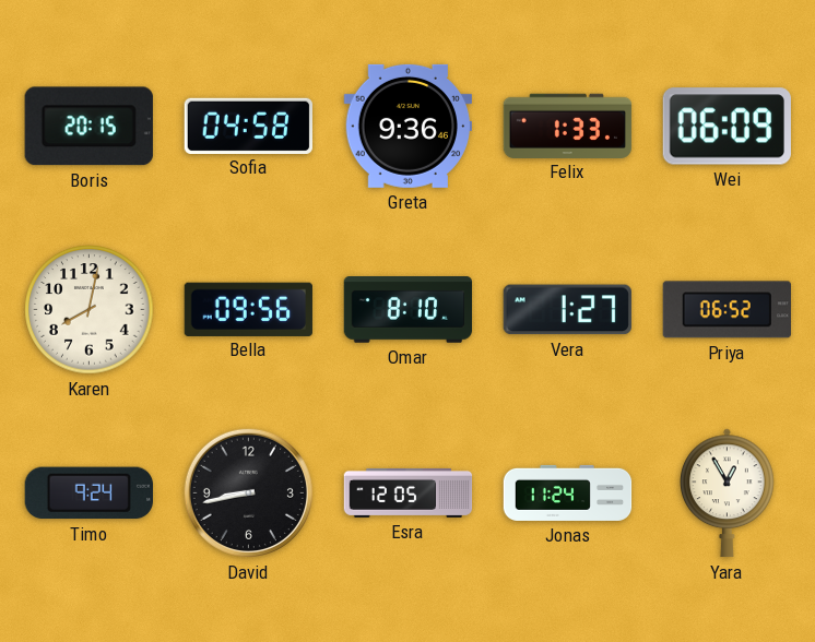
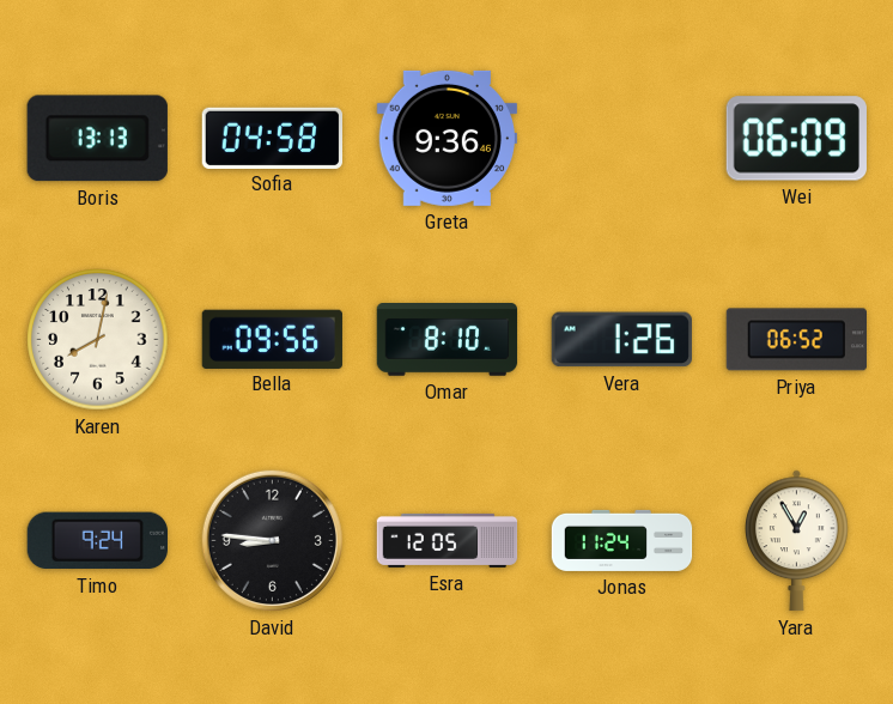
Boris: 20:15 -> 13:13 (97, 139)
Felix: 1:33 -> none (568, 126)
Vera: 1:27 -> 1:26 (621, 340)
David: 8:43 -> 8:46 (272, 540)
